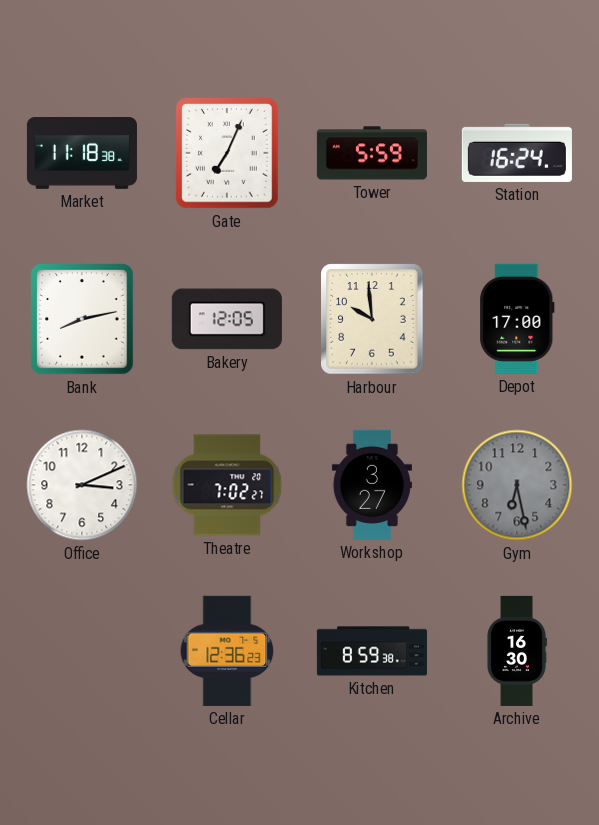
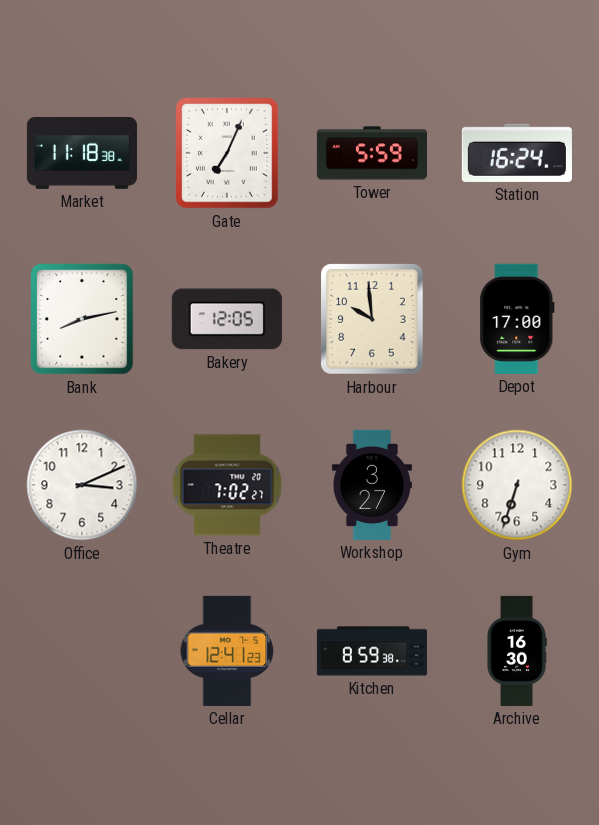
Gym: 6:28 -> 6:33 (517, 485)
Gym dial: grey -> white (517, 485)
Cellar: 12:36 -> 12:41 (227, 651)
